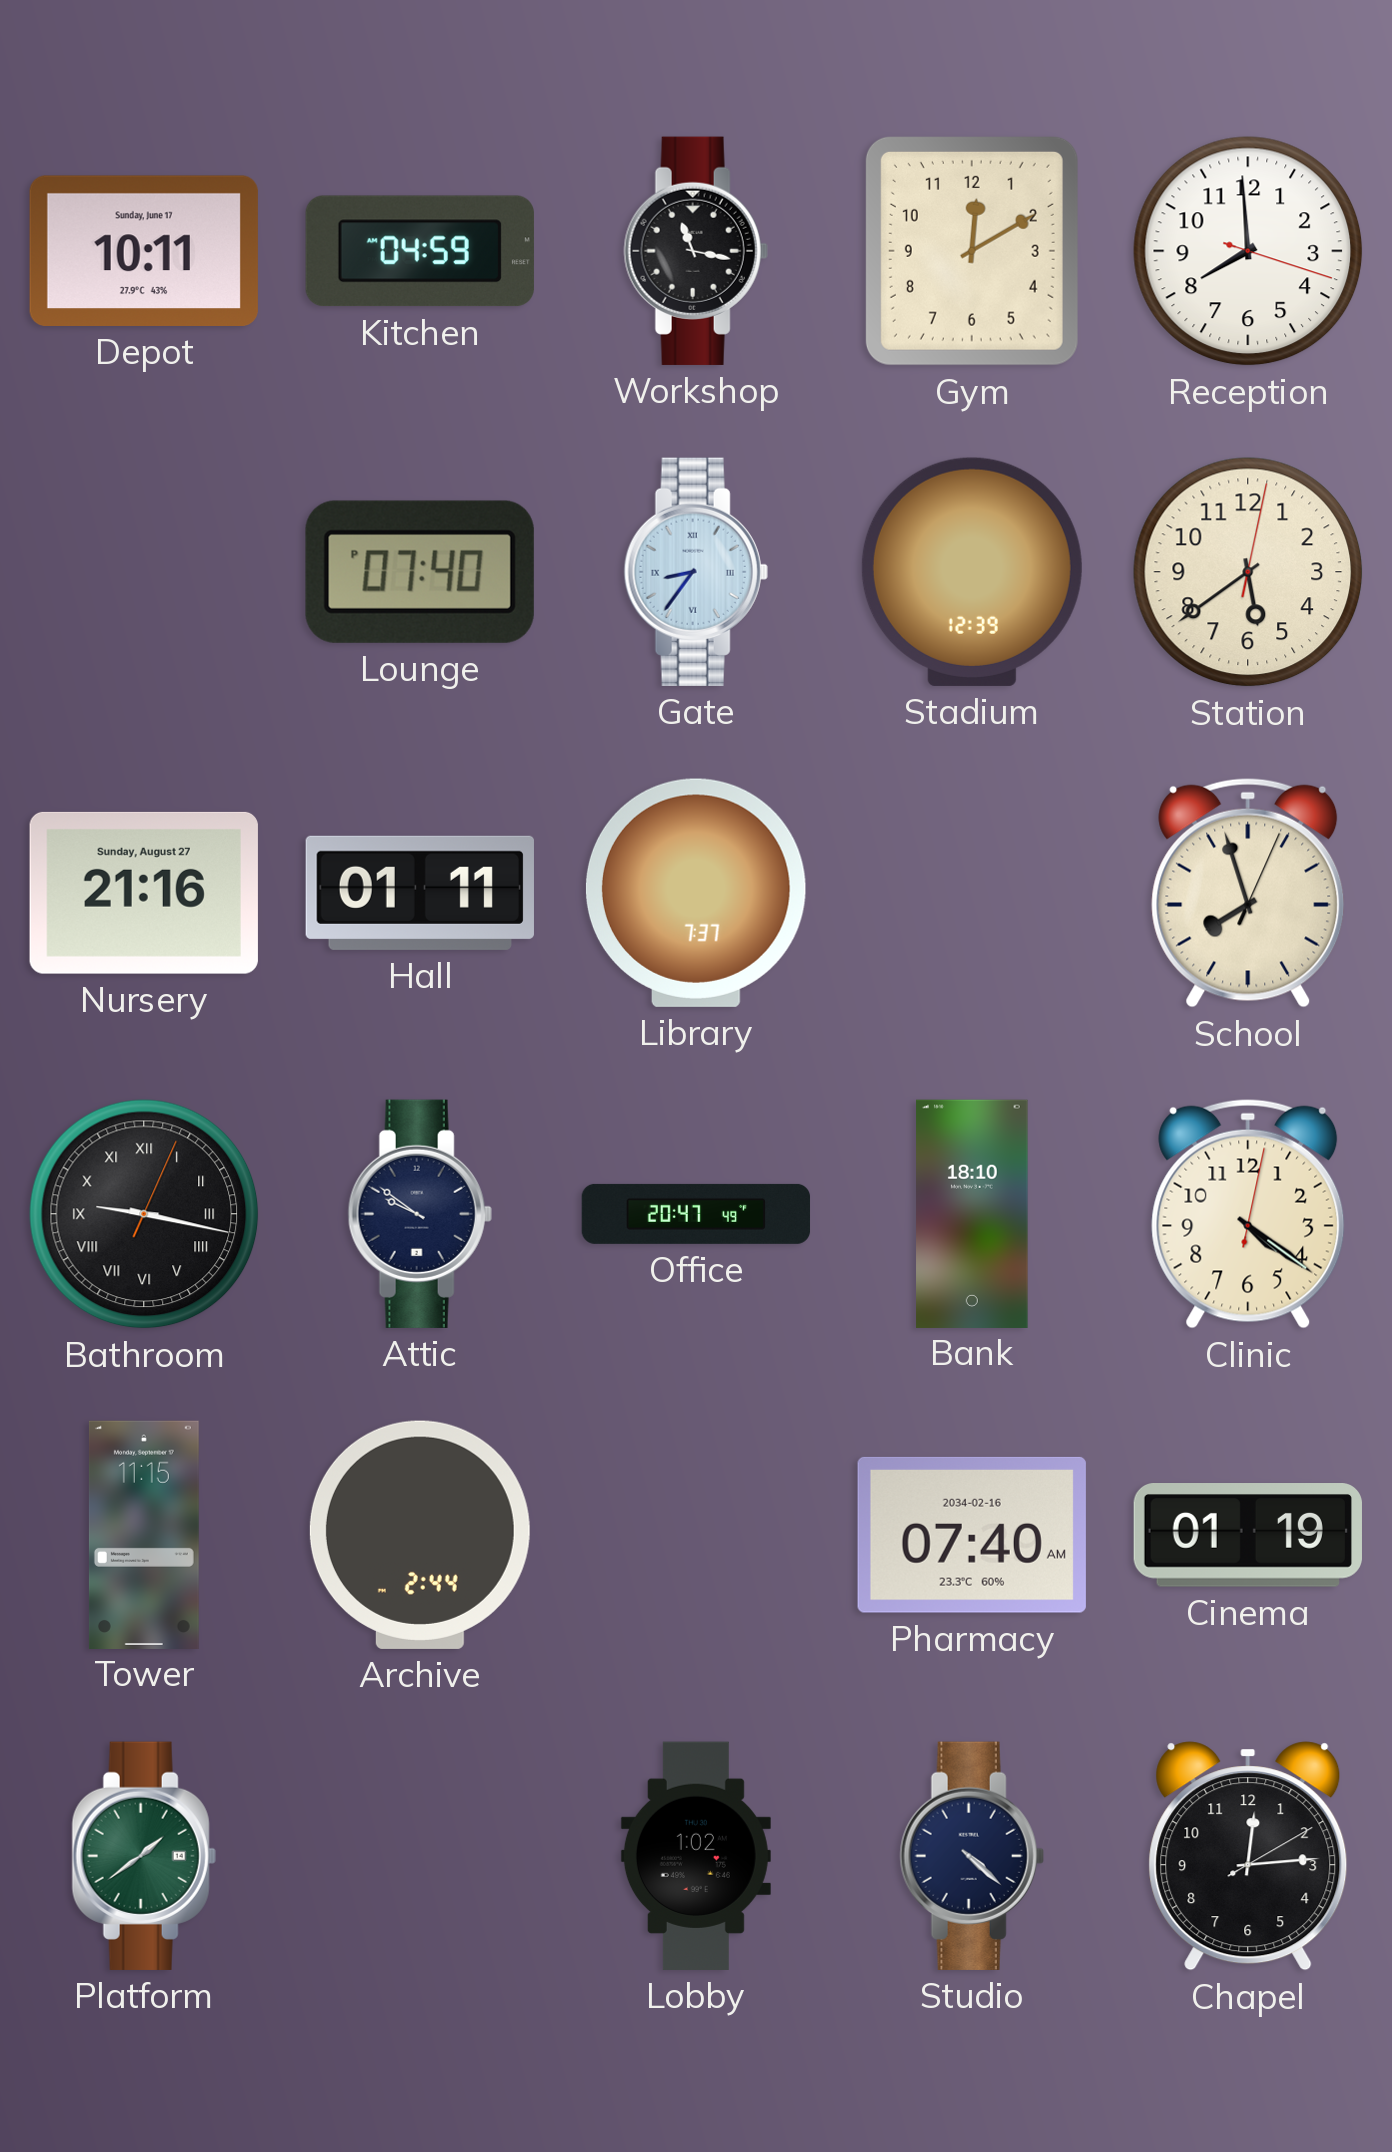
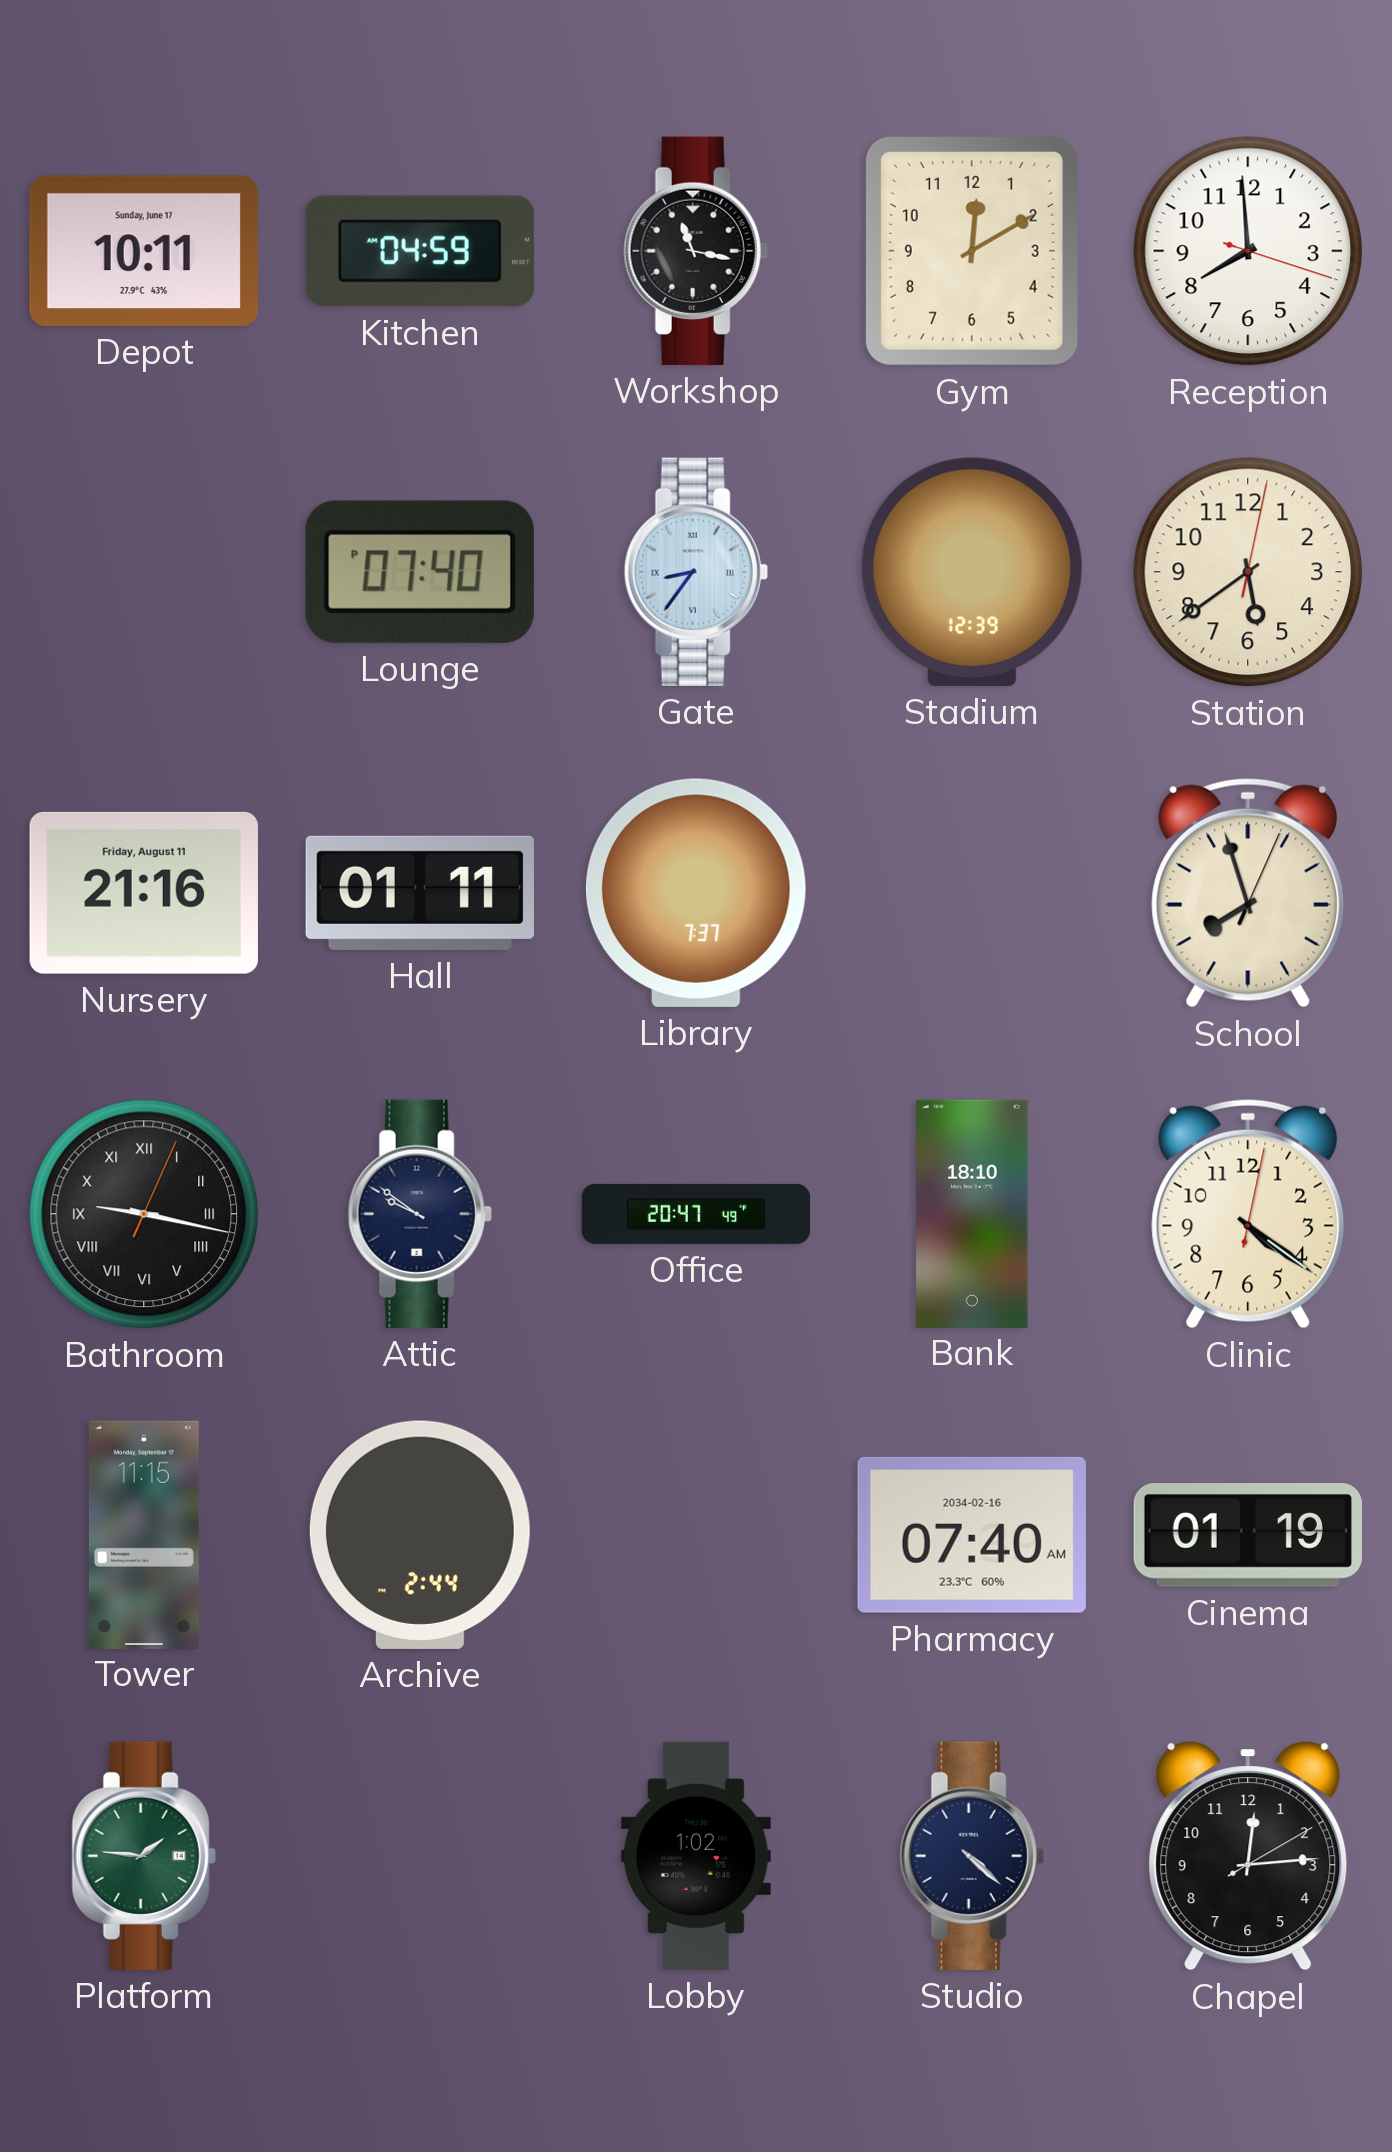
Nursery date: Sunday, August 27 -> Friday, August 11 (144, 893)
Platform: 1:39 -> 1:46 (144, 1856)
